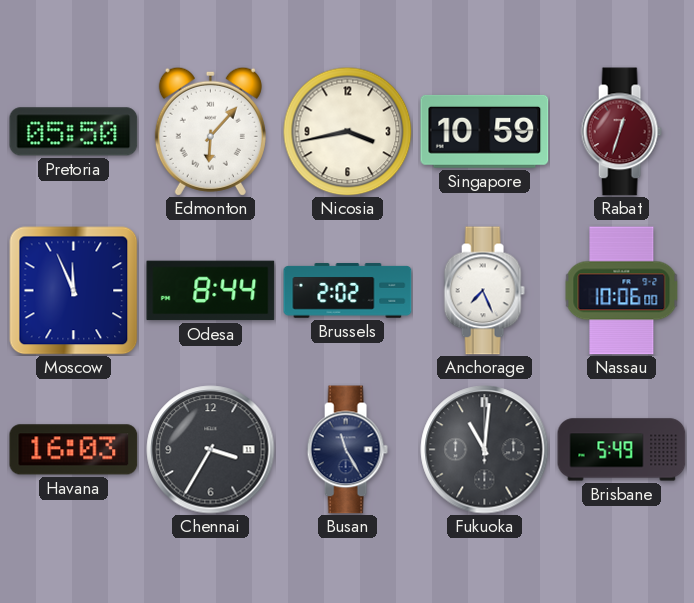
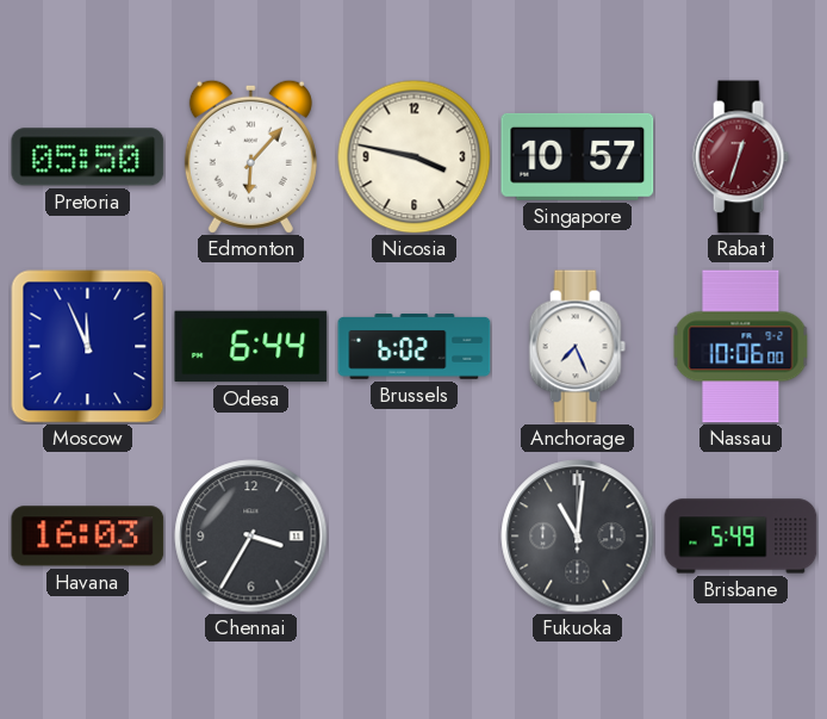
Nicosia: 3:43 -> 3:47 (413, 156)
Singapore: 10:59 -> 10:57 (578, 156)
Odesa: 8:44 -> 6:44 (251, 347)
Brussels: 2:02 -> 6:02 (415, 347)
Busan: 11:25 -> none (347, 450)
